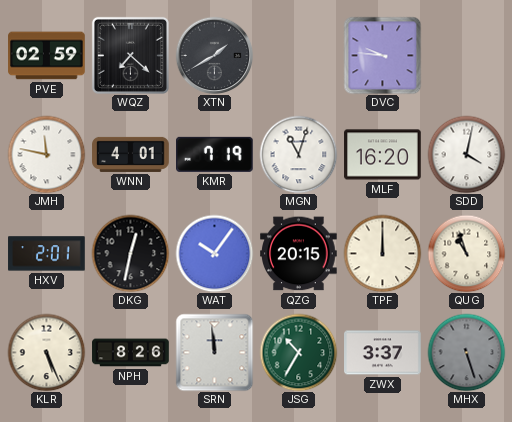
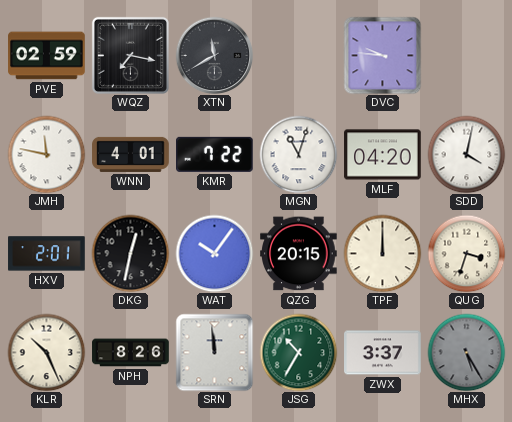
WQZ: 7:22 -> 7:17 (130, 55)
XTN: 1:40 -> 11:40 (214, 55)
KMR: 7:19 -> 7:22 (215, 154)
MLF: 16:20 -> 04:20 (383, 155)
QUG: 10:57 -> 3:33 (466, 253)
KLR: 5:26 -> 10:26 (46, 352)
MHX: 5:27 -> 5:25 (466, 352)
